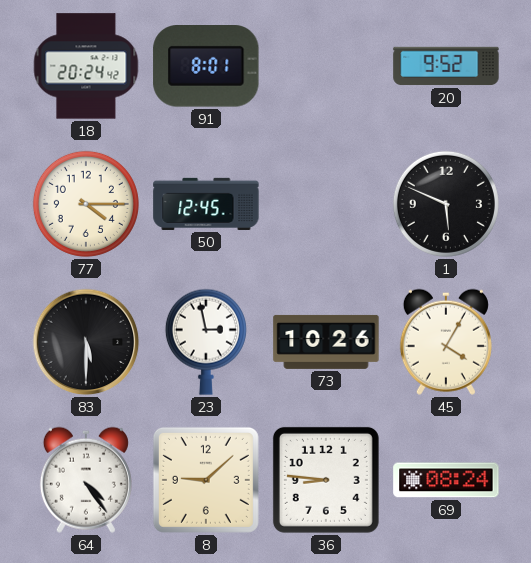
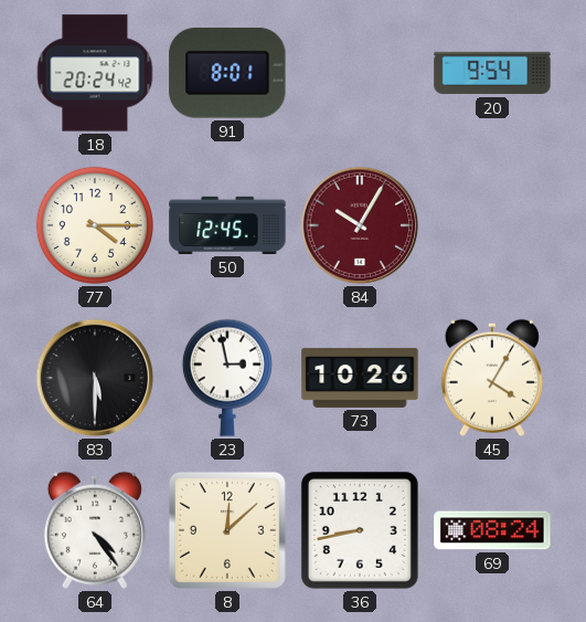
20: 9:52 -> 9:54 (492, 73)
84: none -> 10:05 (360, 225)
1: 5:49 -> none (446, 204)
8: 9:08 -> 12:08 (227, 530)
36: 8:46 -> 8:43 (360, 530)
